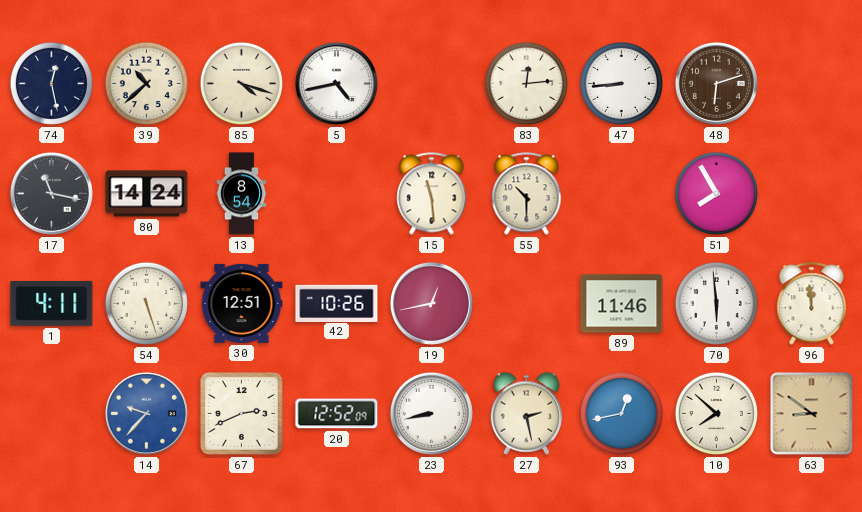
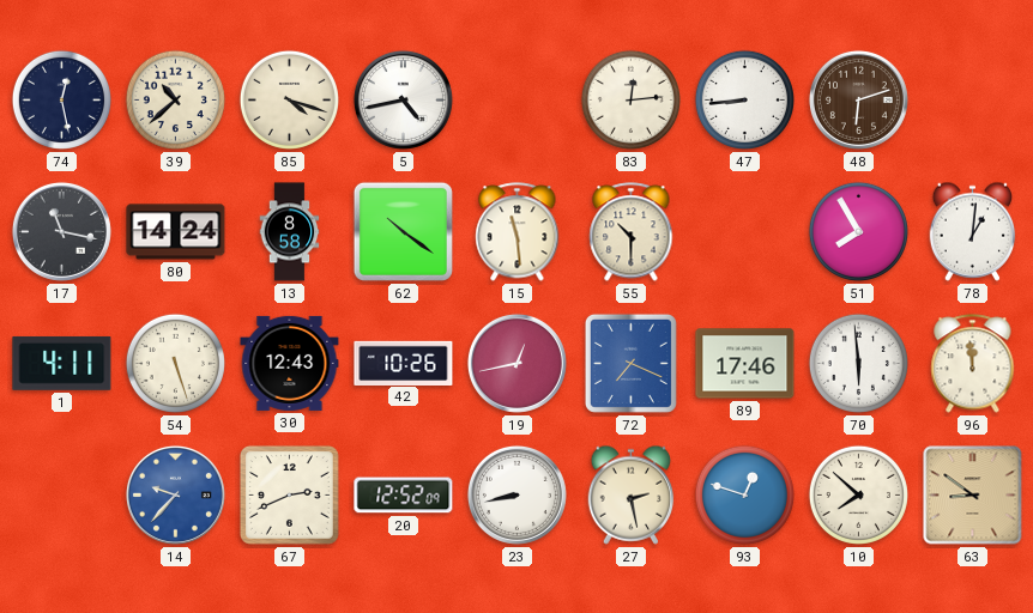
13: 8:54 -> 8:58 (290, 232)
62: none -> 10:21 (403, 231)
78: none -> 1:01 (973, 231)
30: 12:51 -> 12:43 (290, 363)
72: none -> 7:19 (630, 363)
89: 11:46 -> 17:46 (745, 364)
93: 12:43 -> 12:48 (744, 494)
